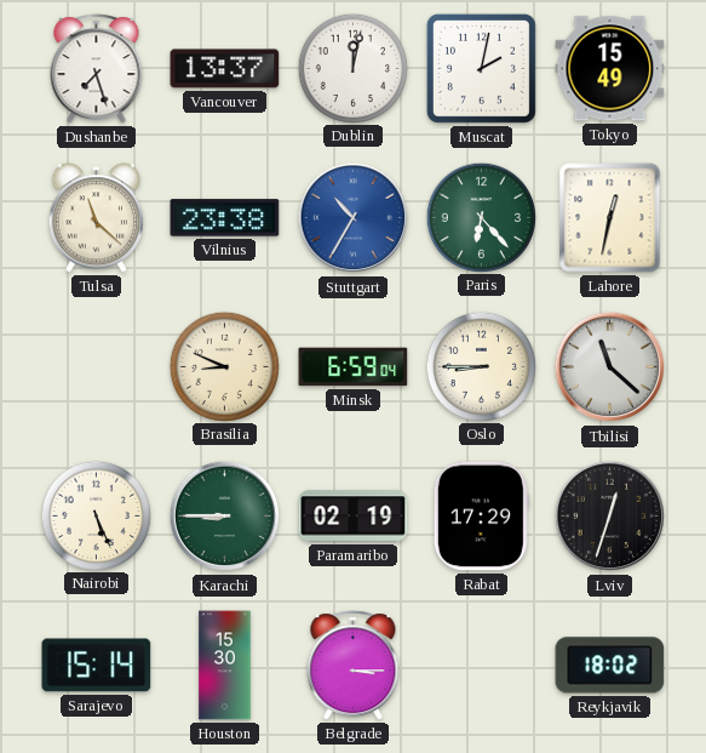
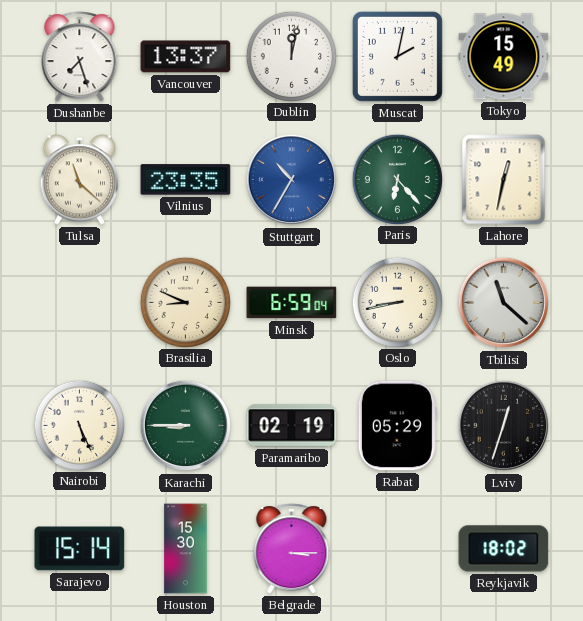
Vilnius: 23:38 -> 23:35 (186, 180)
Oslo: 8:45 -> 8:43 (397, 302)
Rabat: 17:29 -> 05:29 (397, 426)
